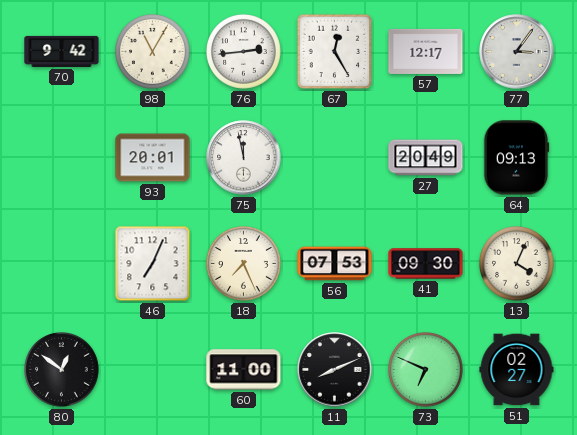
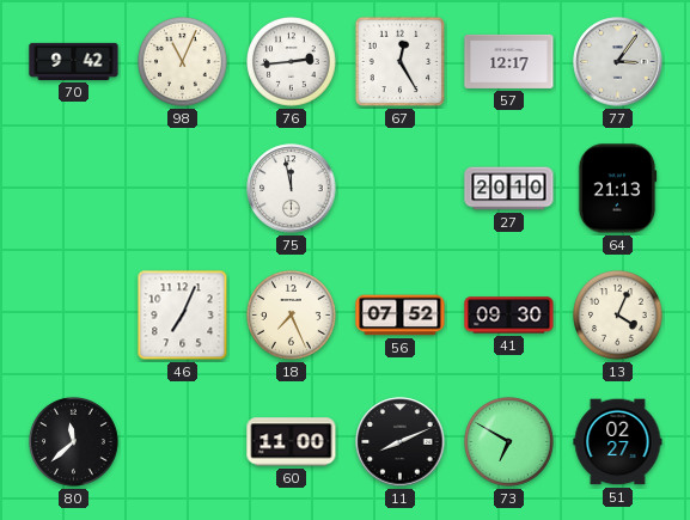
98: 11:05 -> 11:04 (183, 62)
93: 20:01 -> none (153, 158)
27: 20:49 -> 20:10 (509, 189)
64: 09:13 -> 21:13 (617, 189)
56: 07:53 -> 07:52 (401, 316)
80: 12:51 -> 11:38 (74, 442)
73: 6:49 -> 6:50 (509, 442)
